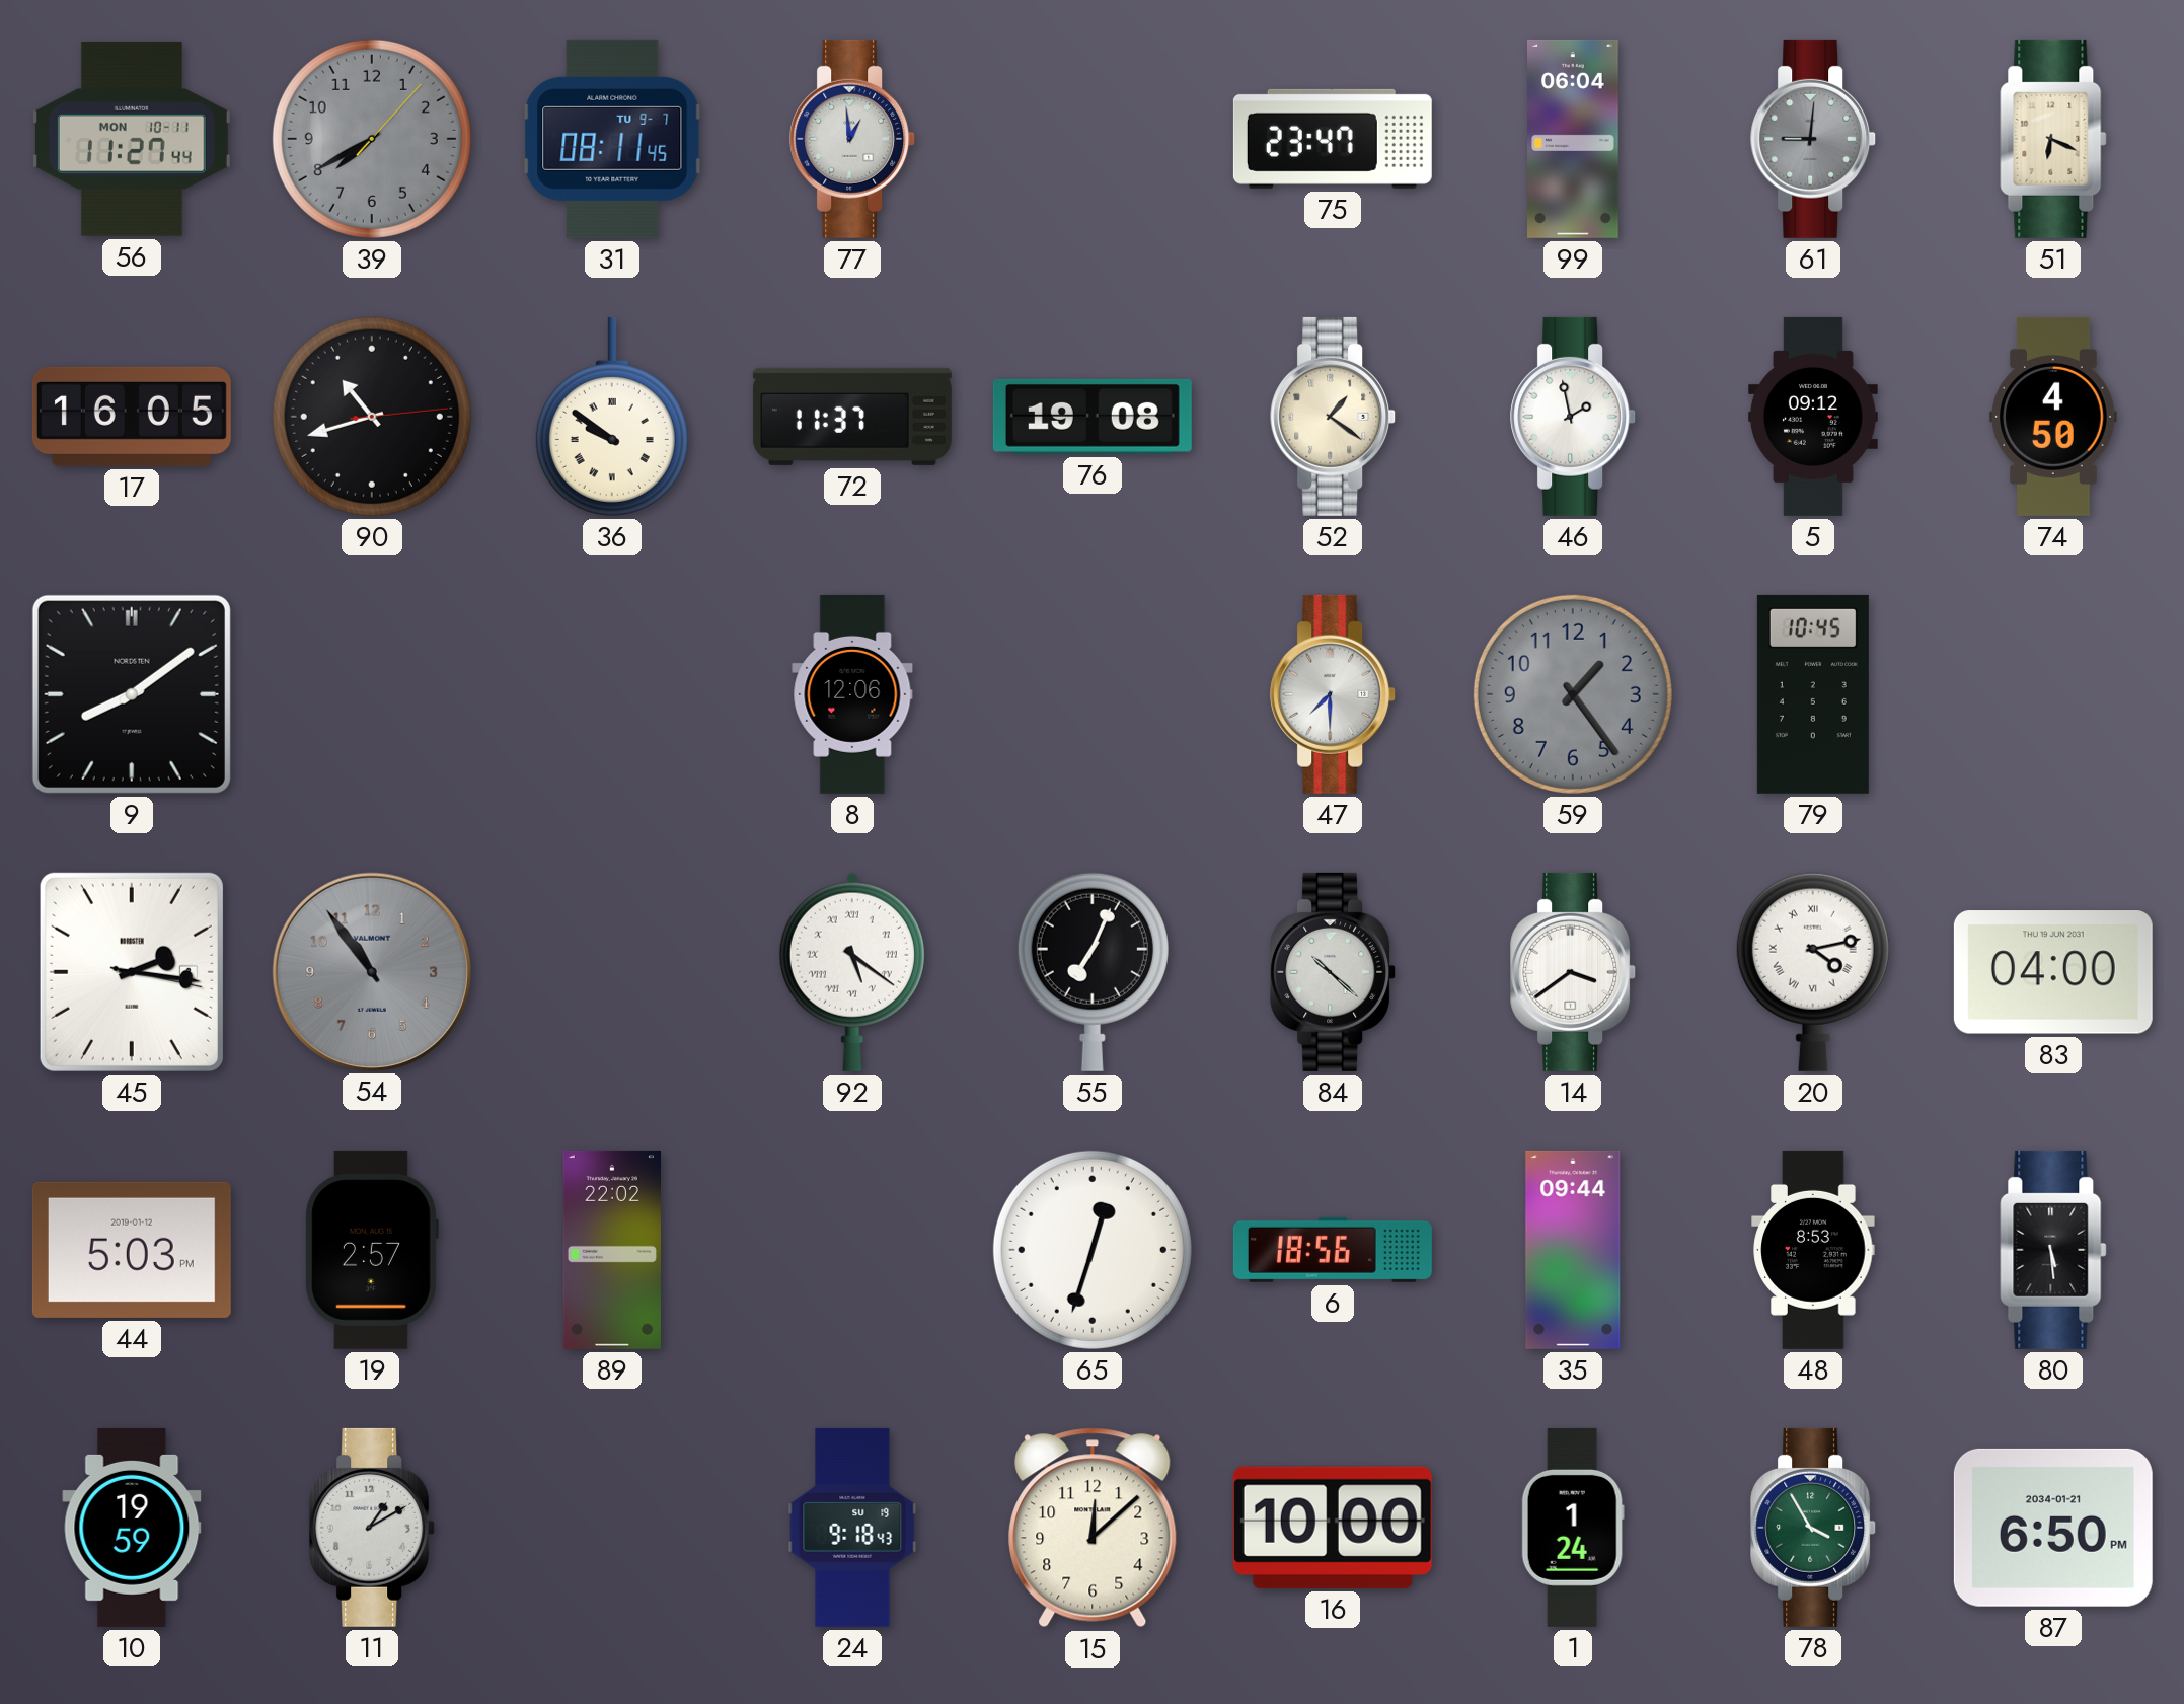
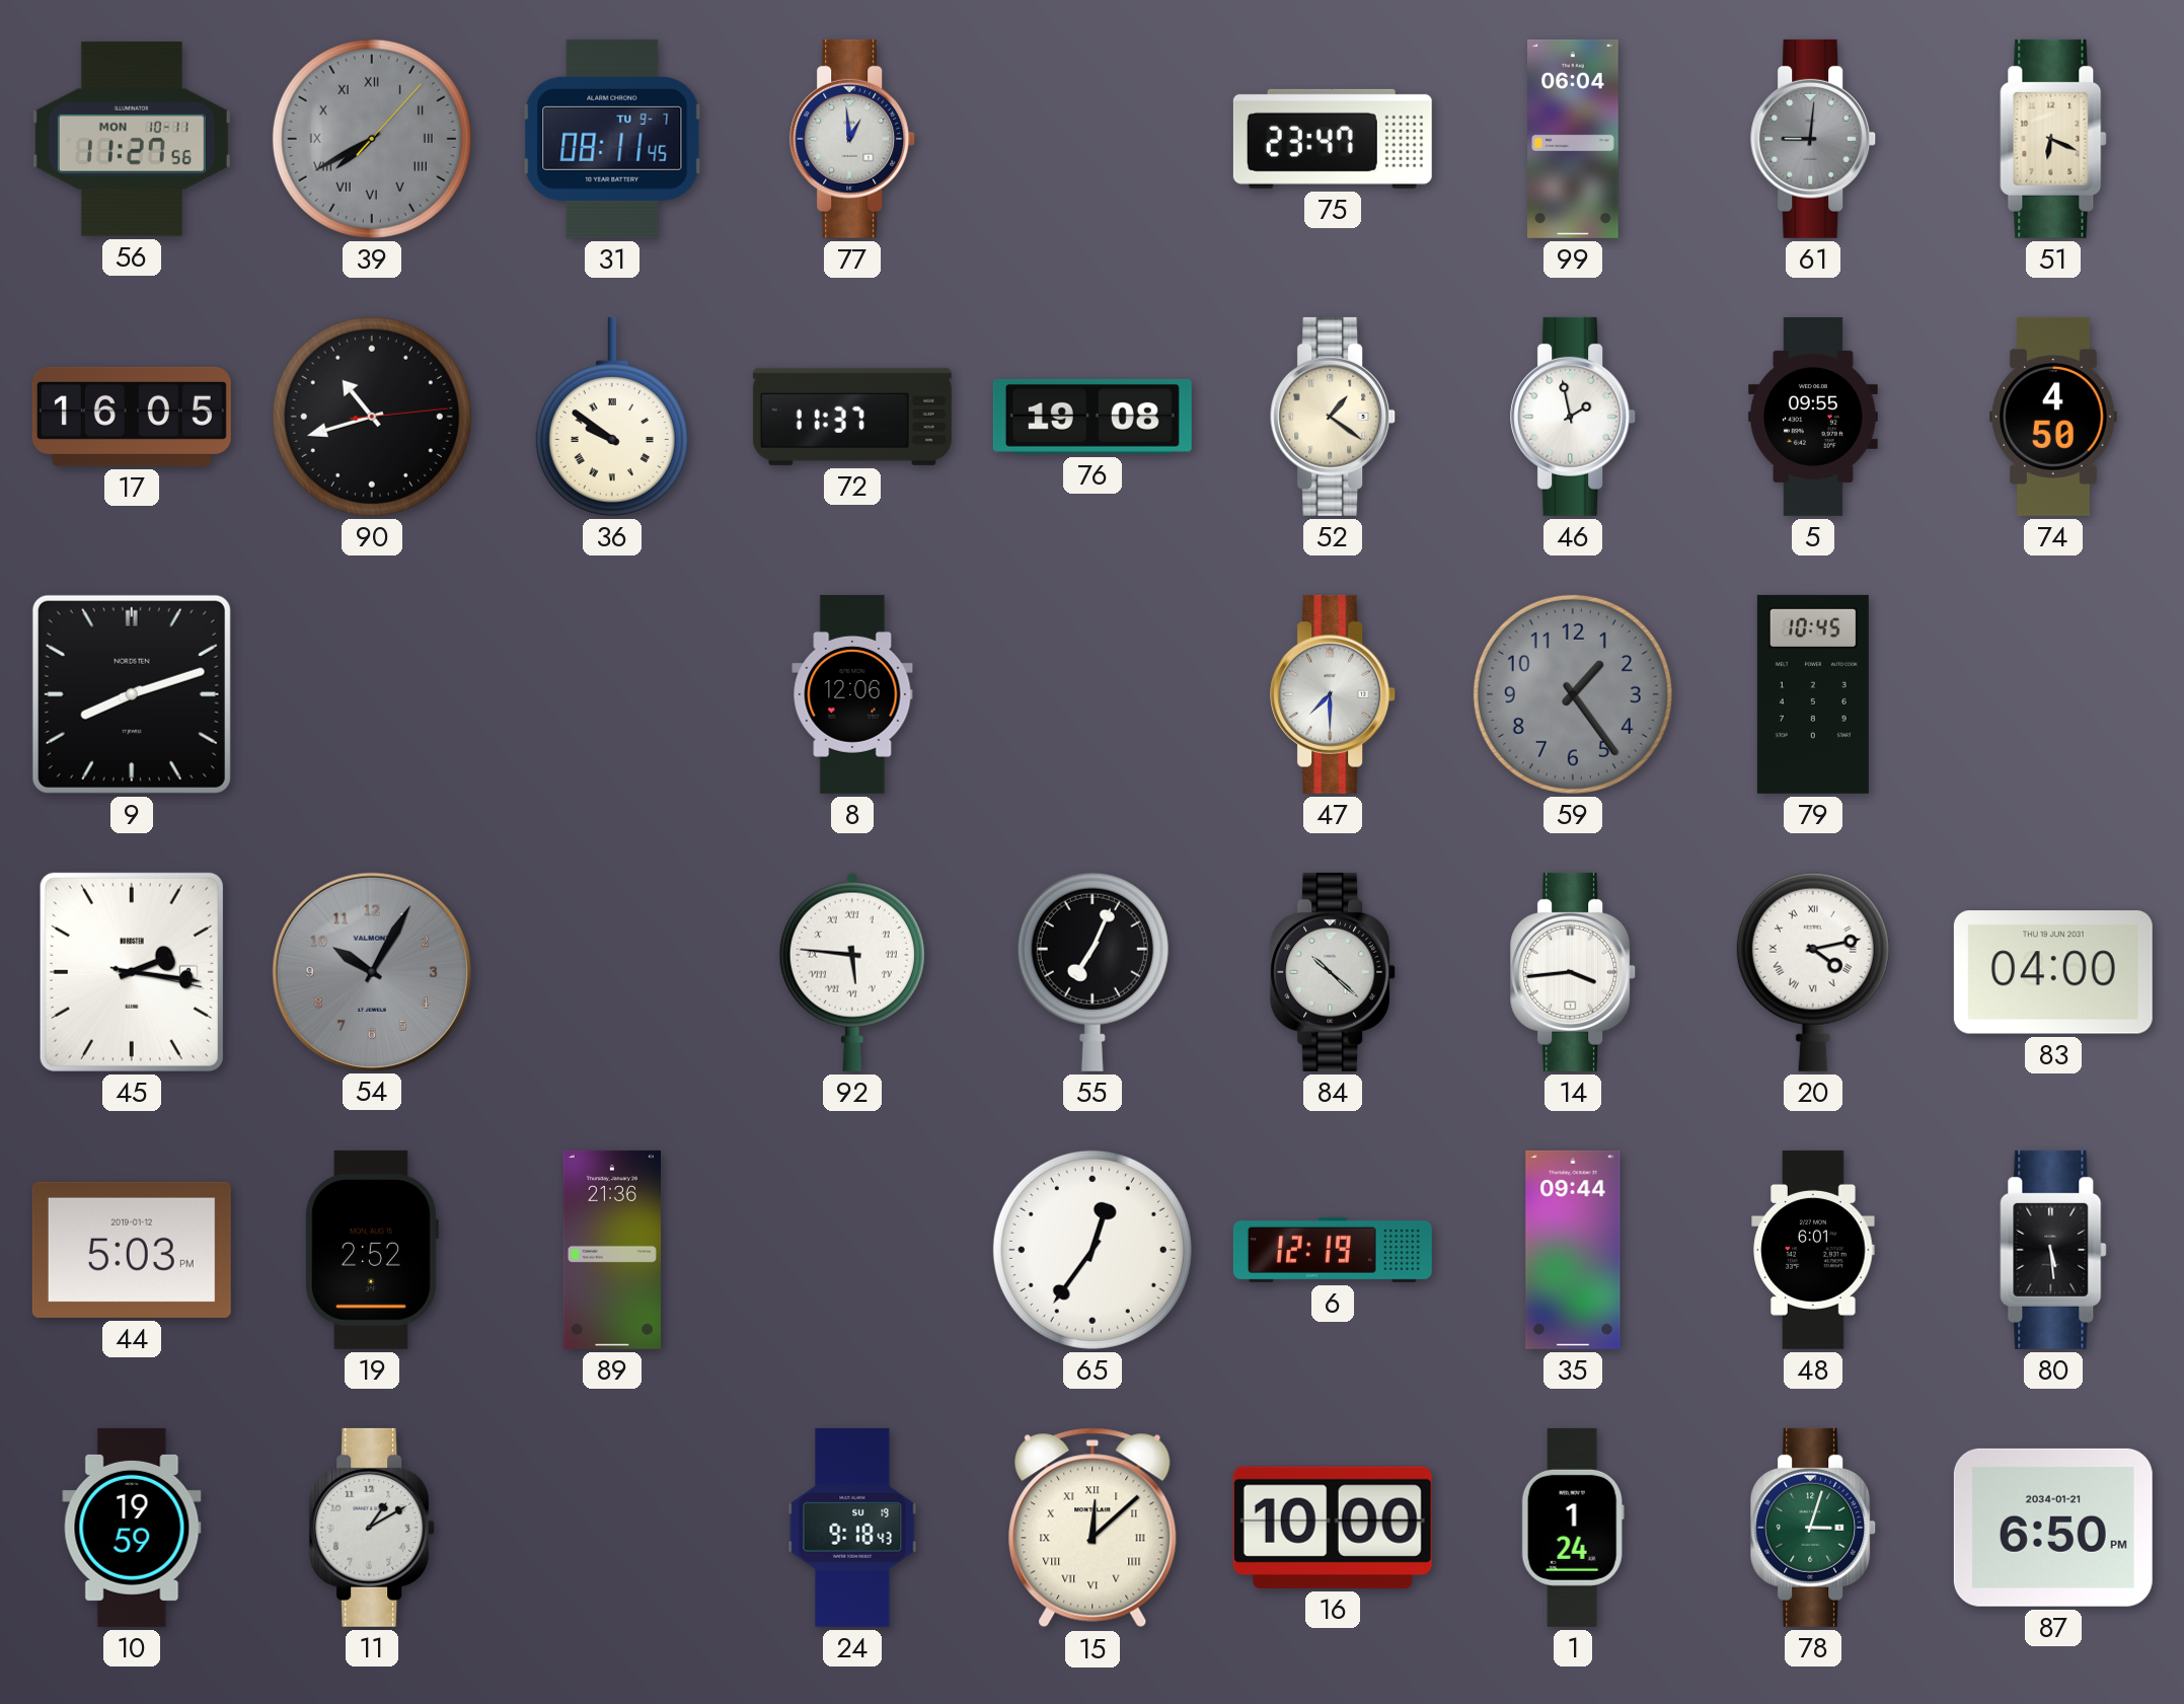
56: 11:27:44 -> 11:27:56 (132, 139)
39 numerals: Arabic -> Roman (372, 139)
5: 09:12 -> 09:55 (1814, 417)
9: 8:09 -> 8:12 (132, 694)
54: 10:54 -> 10:05 (371, 971)
92: 5:21 -> 5:46 (852, 972)
14: 3:39 -> 3:44 (1574, 972)
19: 2:57 -> 2:52 (372, 1250)
89: 22:02 -> 21:36 (611, 1250)
65: 12:33 -> 12:36 (1093, 1250)
6: 18:56 -> 12:19 (1333, 1250)
48: 8:53 -> 6:01 (1813, 1250)
15 numerals: Arabic -> Roman (1093, 1528)
78: 3:55 -> 3:03 (1814, 1528)
